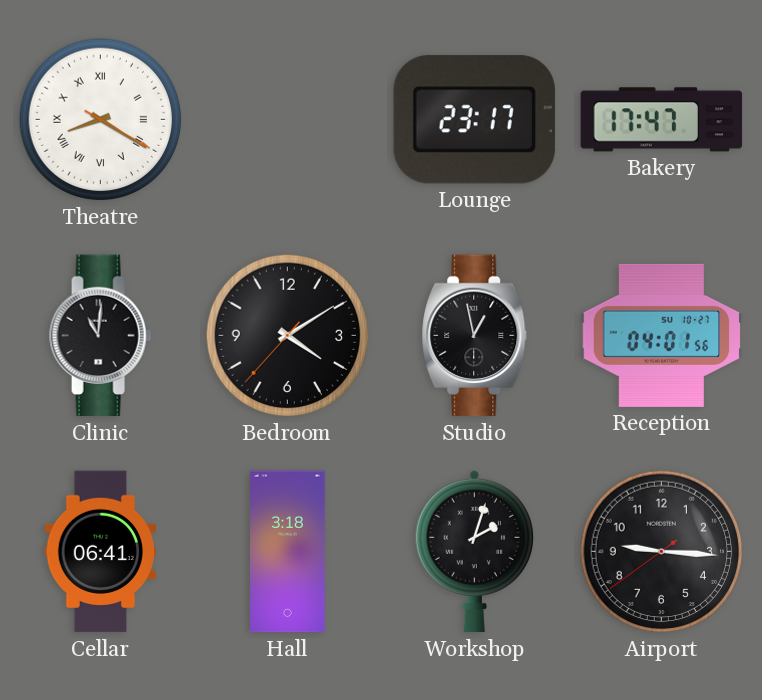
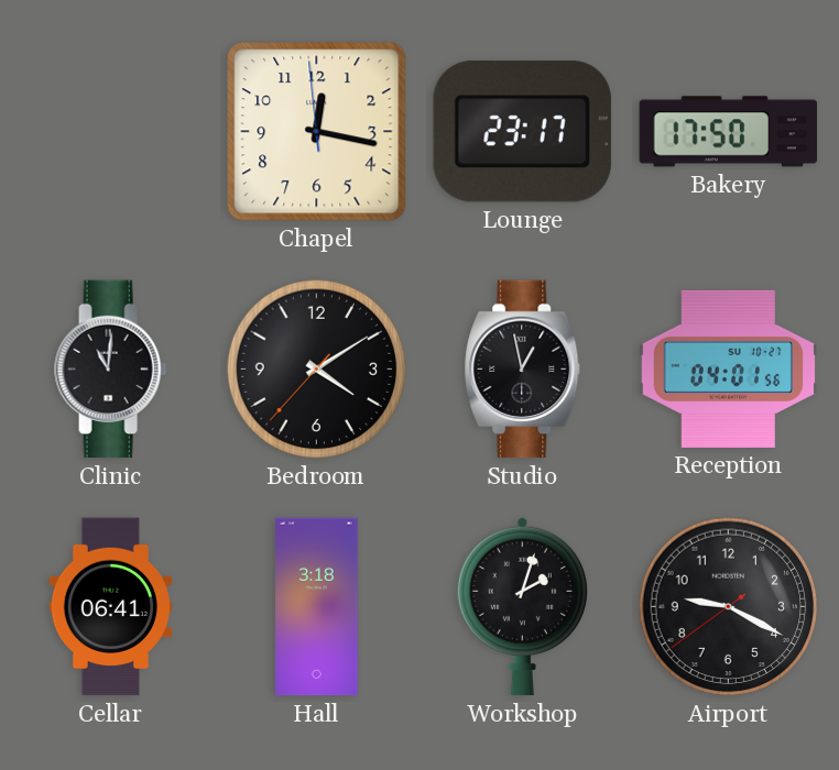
Theatre: 8:20 -> none (101, 120)
Chapel: none -> 12:16 (317, 132)
Bakery: 17:47 -> 17:50 (729, 132)
Airport: 9:15 -> 9:19 (729, 607)
